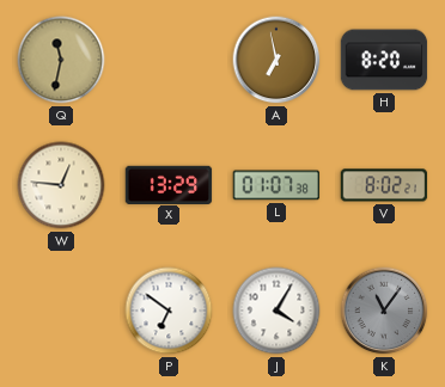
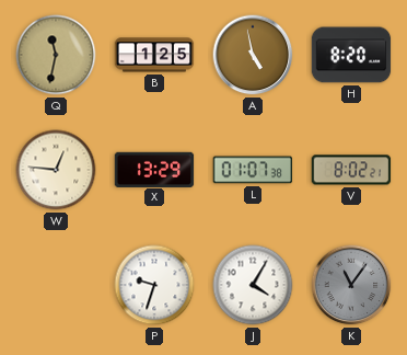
B: none -> 1:25 (154, 55)
A: 6:58 -> 4:58 (253, 55)
P: 6:51 -> 9:33 (154, 285)
